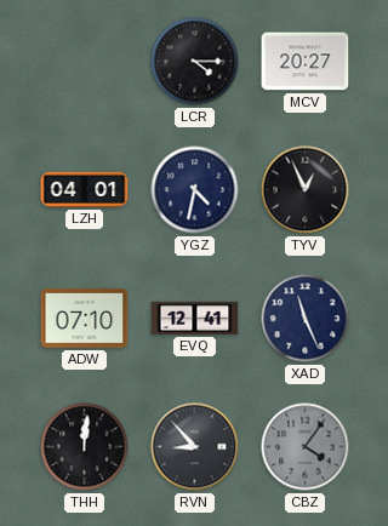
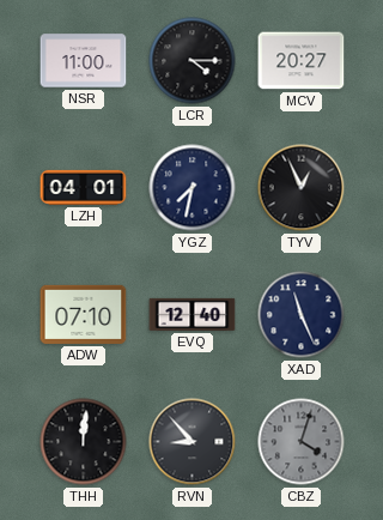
NSR: none -> 11:00 (84, 61)
YGZ: 4:32 -> 7:32 (193, 188)
EVQ: 12:41 -> 12:40 (193, 314)
CBZ: 4:06 -> 4:03 (302, 442)
